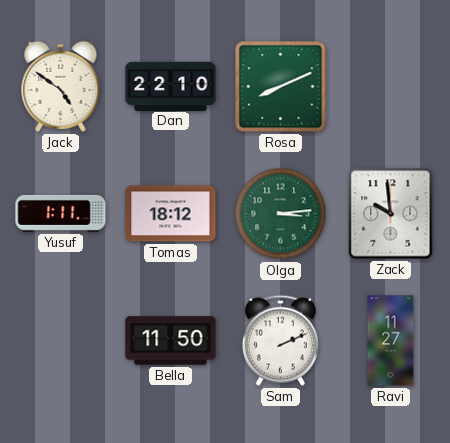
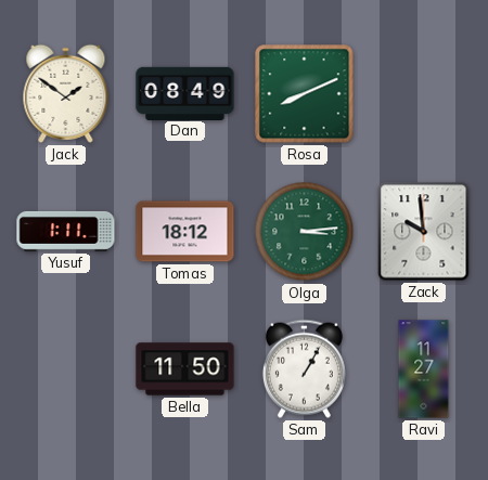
Jack: 4:51 -> 1:51 (66, 93)
Dan: 22:10 -> 08:49 (185, 93)
Sam: 2:11 -> 1:05 (304, 368)
